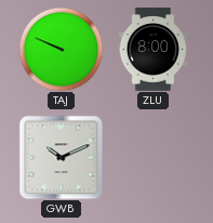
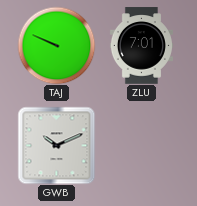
ZLU: 8:00 -> 7:01 (141, 46)
